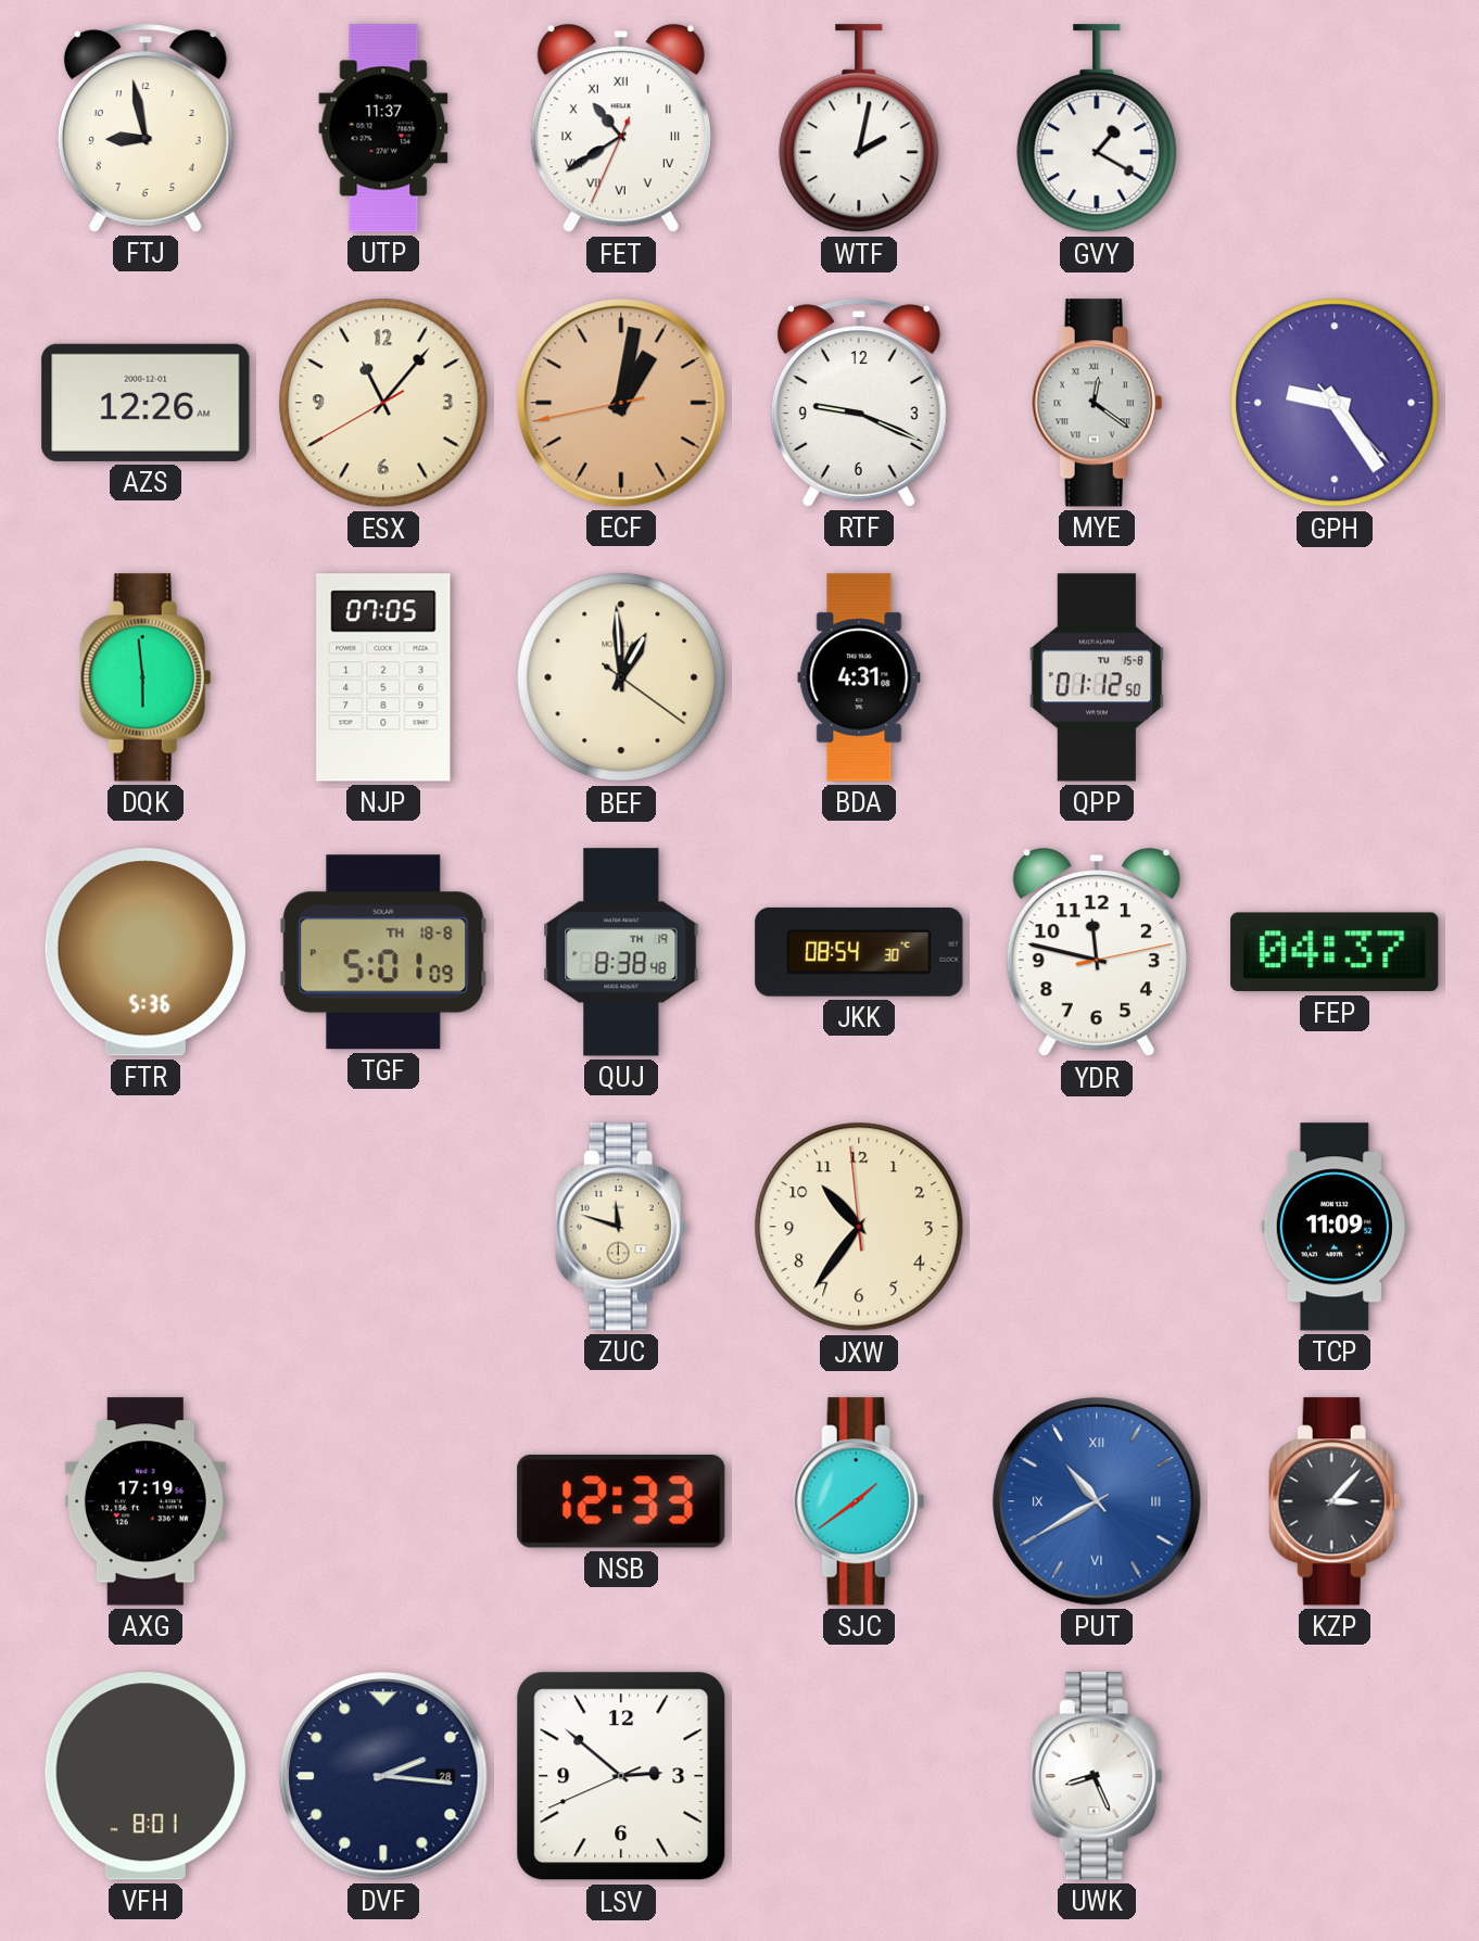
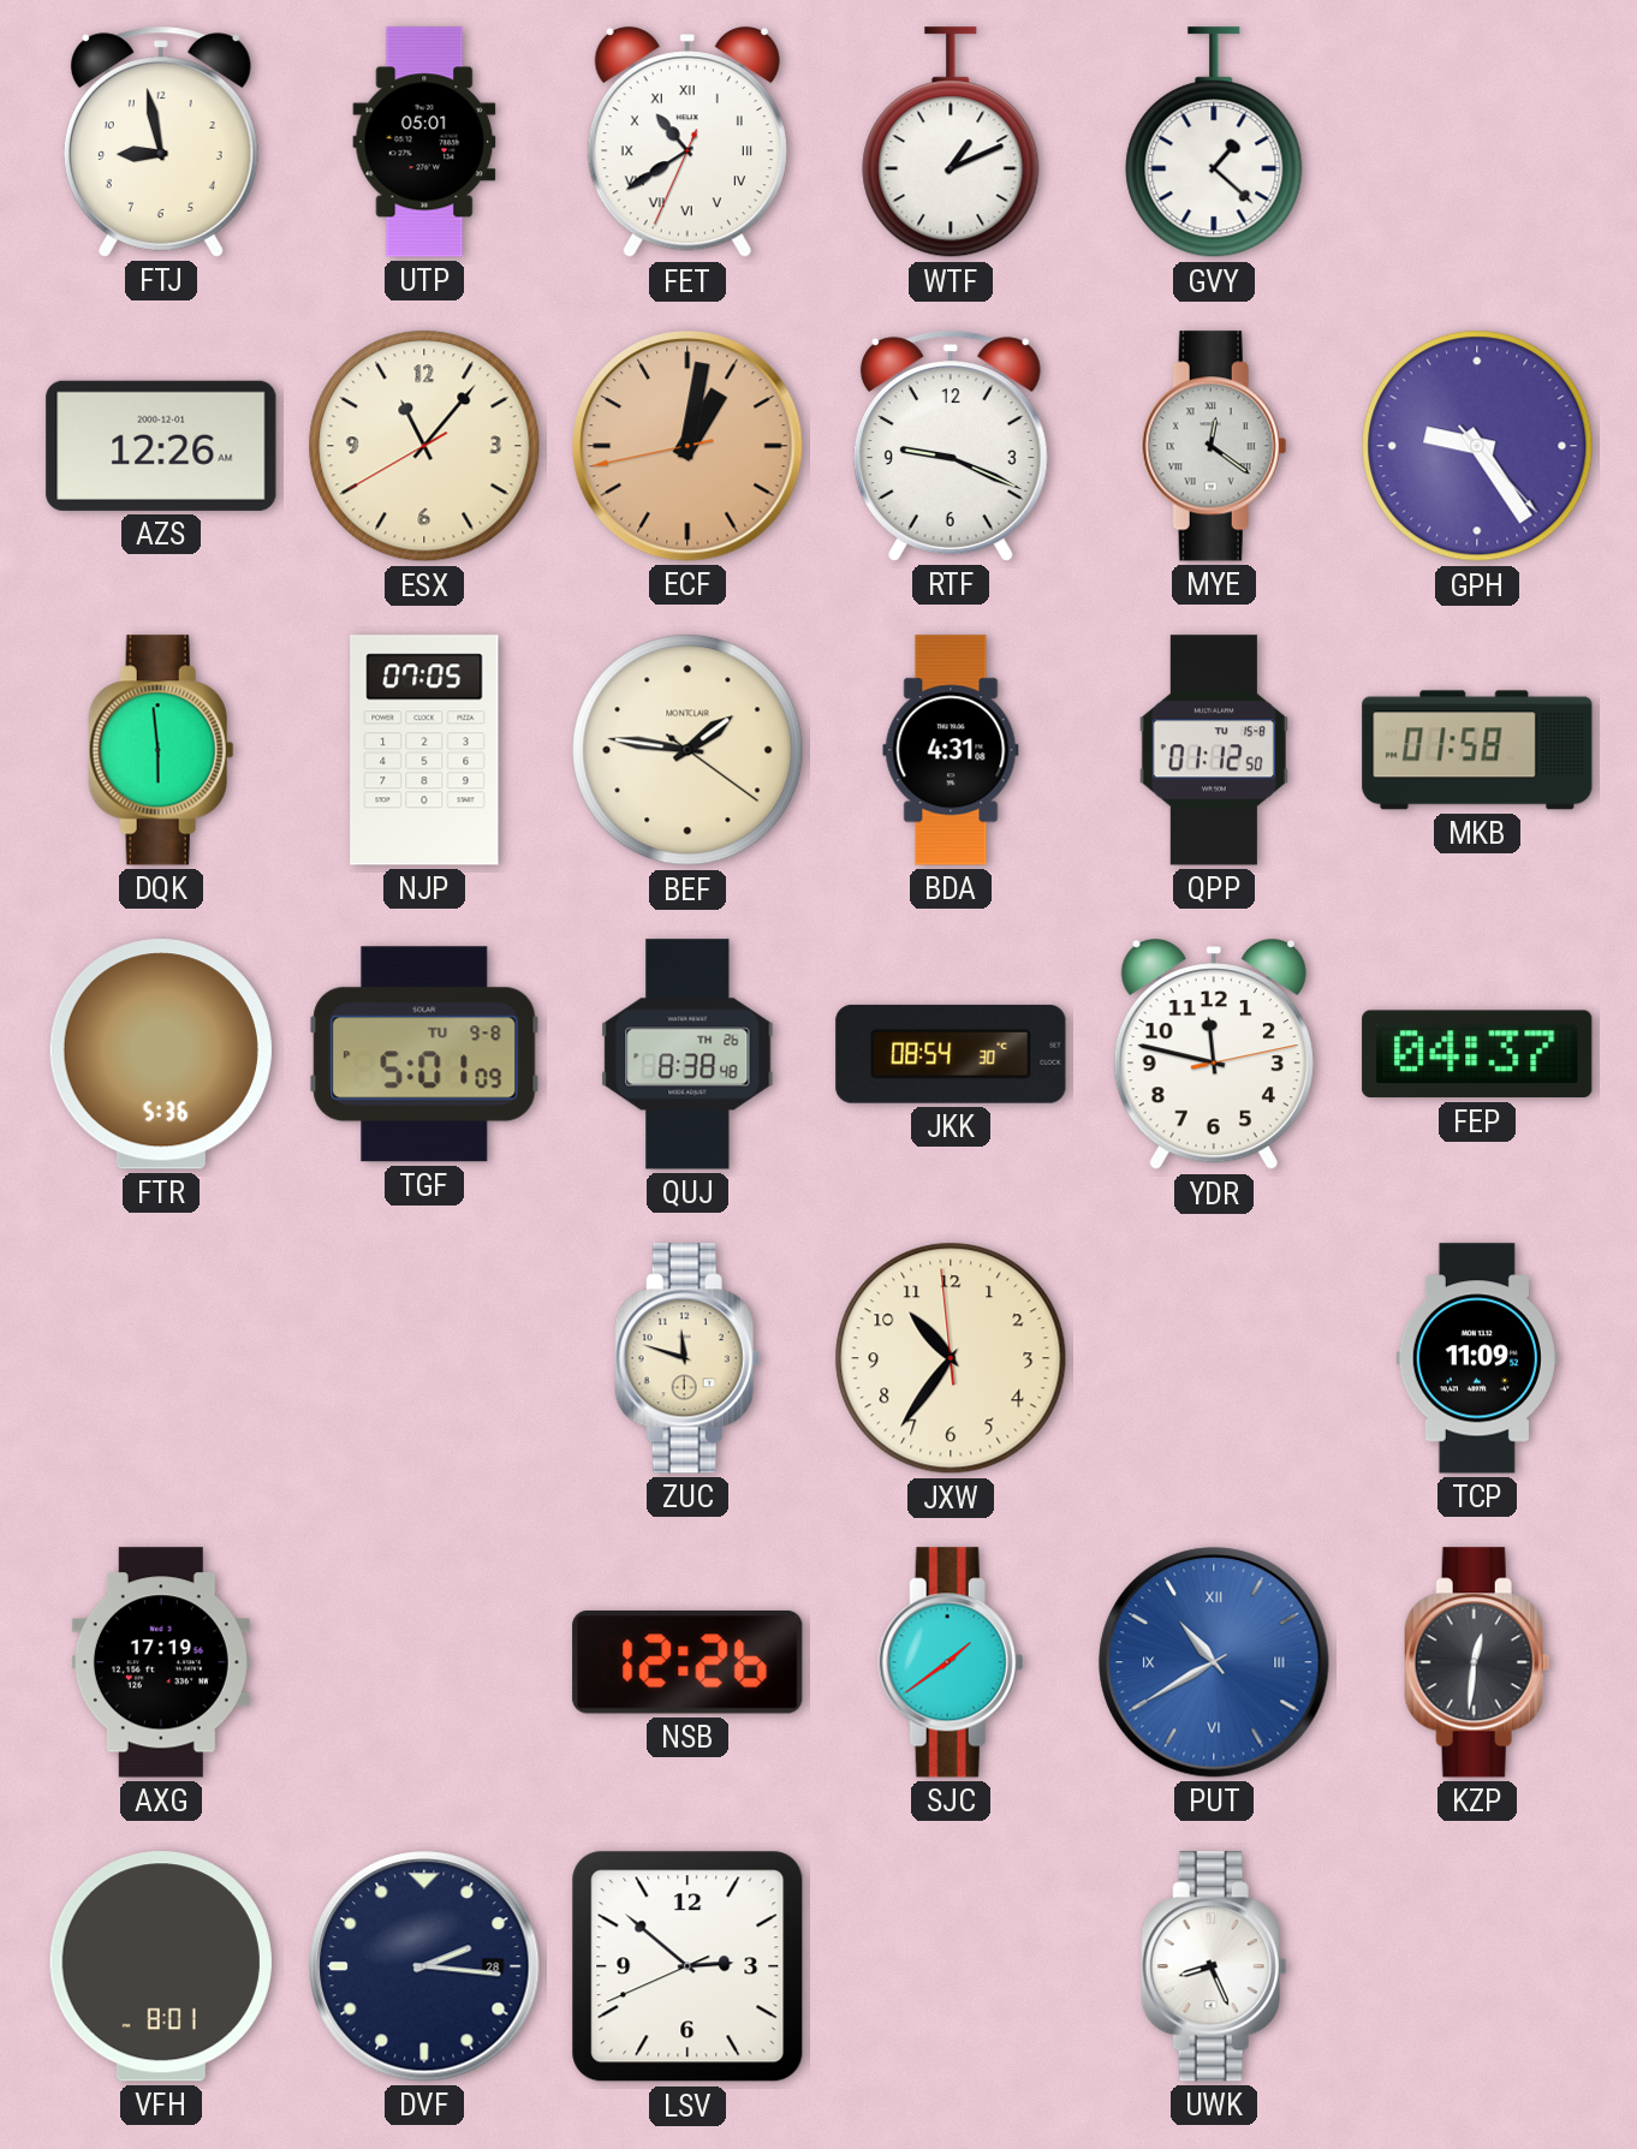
UTP: 11:37 -> 05:01 (424, 142)
WTF: 2:02 -> 1:11 (951, 143)
GVY: 1:20 -> 1:22 (1214, 143)
BEF: 12:59 -> 1:46 (687, 750)
MKB: none -> 01:58 (1477, 750)
TGF date: TH 18-8 -> TU 9-8 (424, 1054)
QUJ date: TH 19 -> TH 26 (687, 1054)
NSB: 12:33 -> 12:26 (687, 1662)
KZP: 3:07 -> 12:31 (1477, 1662)
